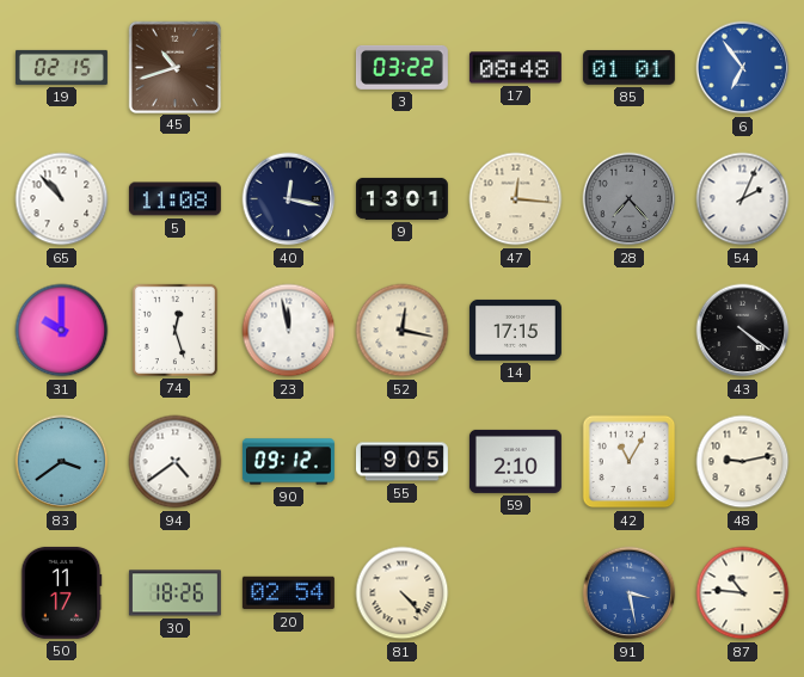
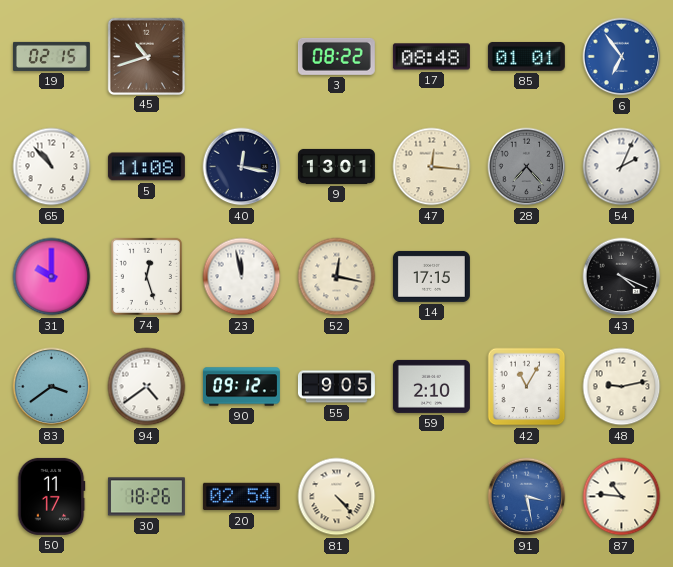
3: 03:22 -> 08:22 (336, 56)
43: 4:21 -> 4:19 (622, 277)
